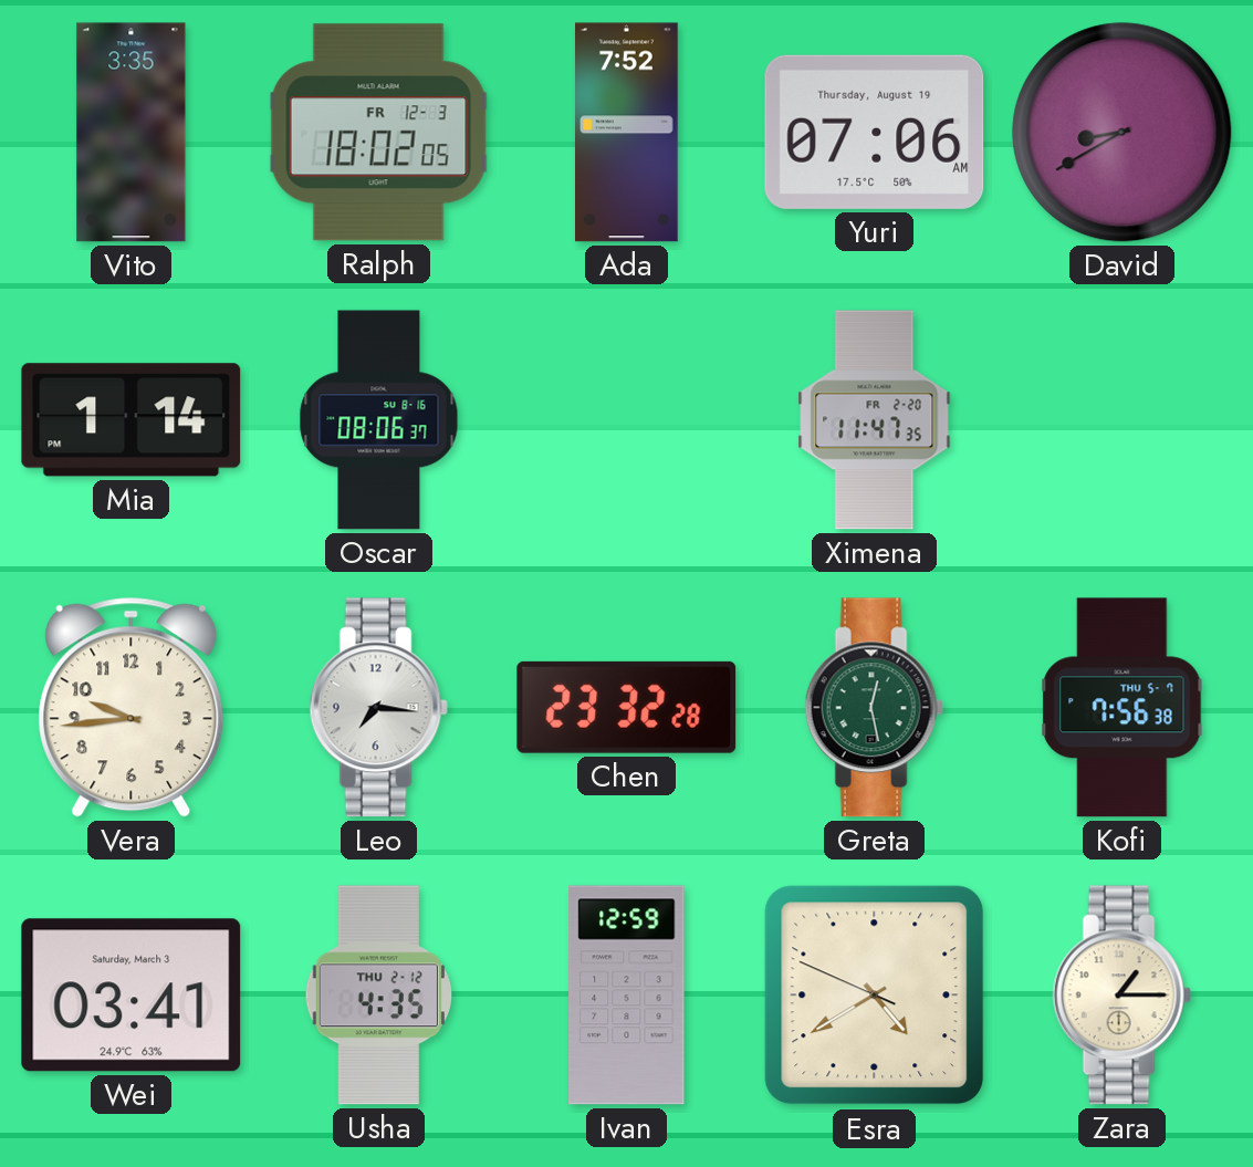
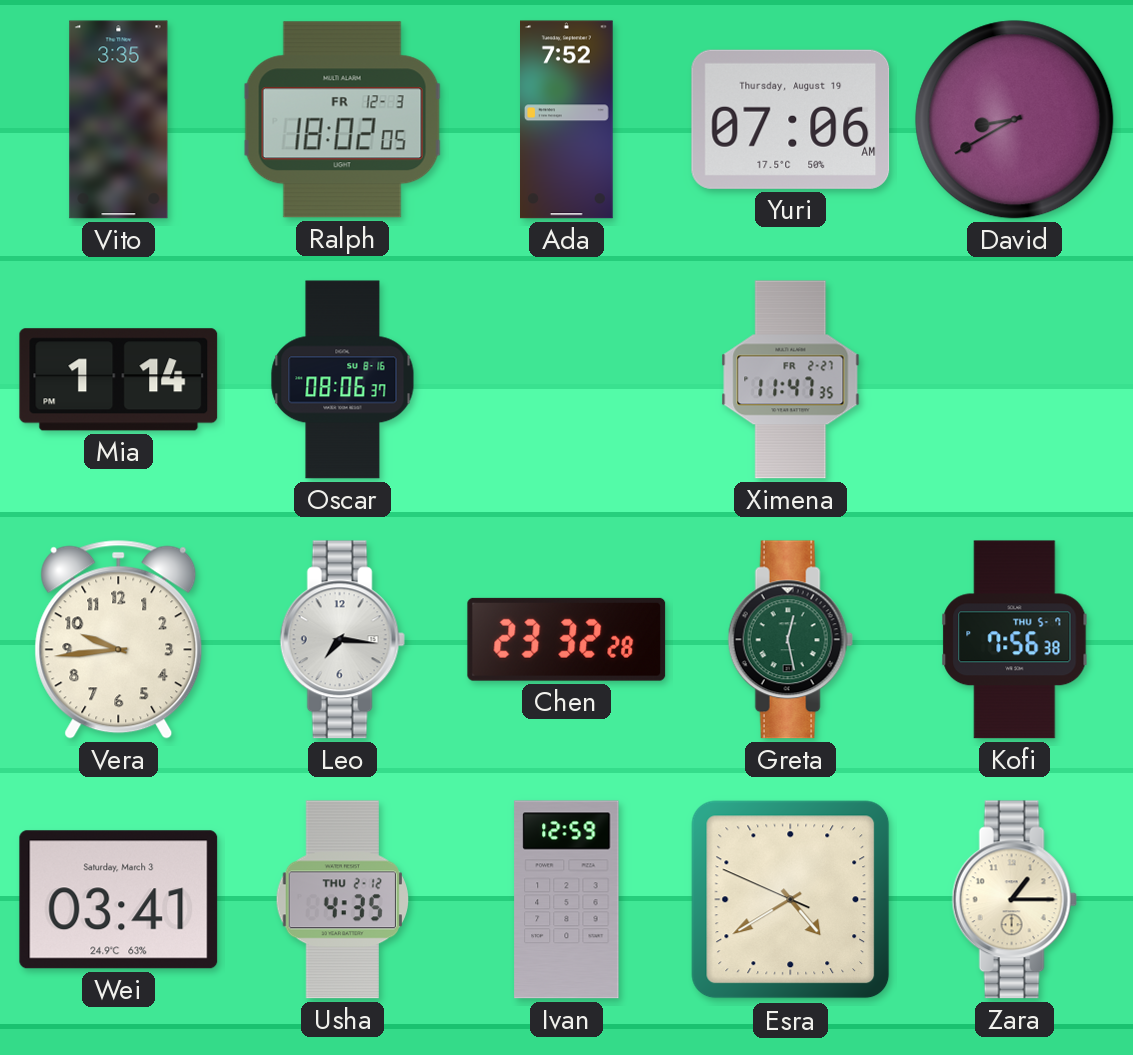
Ximena date: FR 2-20 -> FR 2-27 (791, 380)
